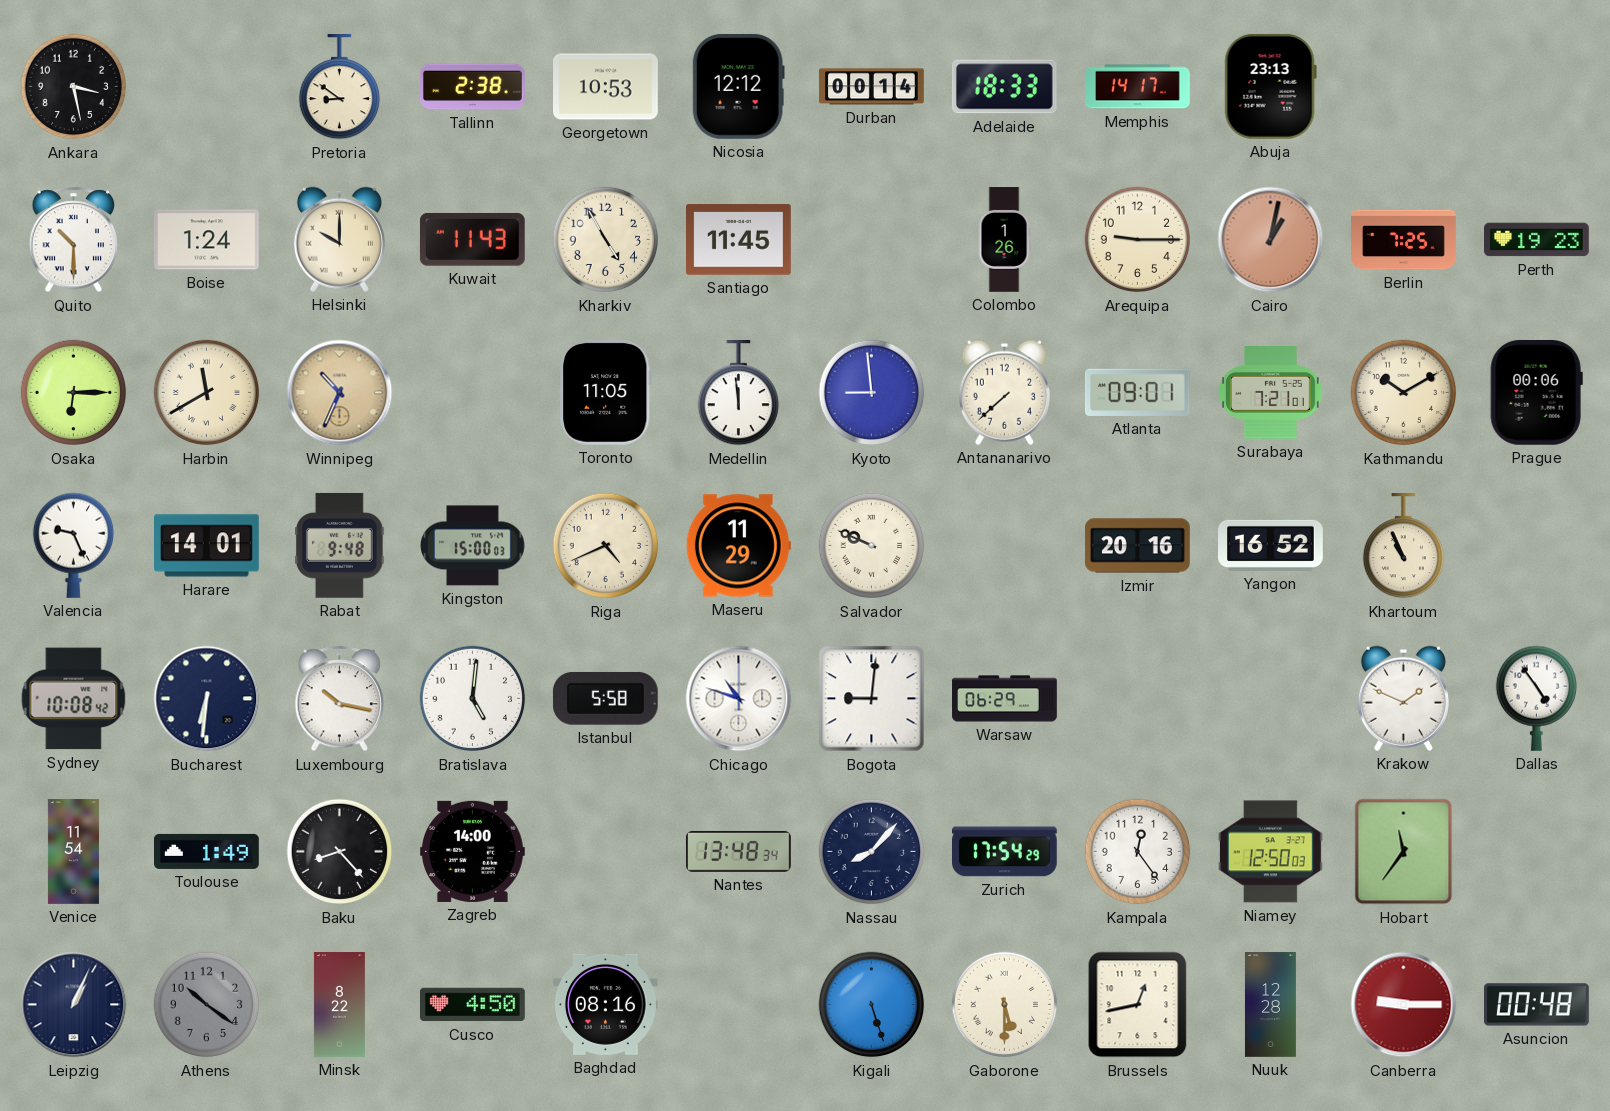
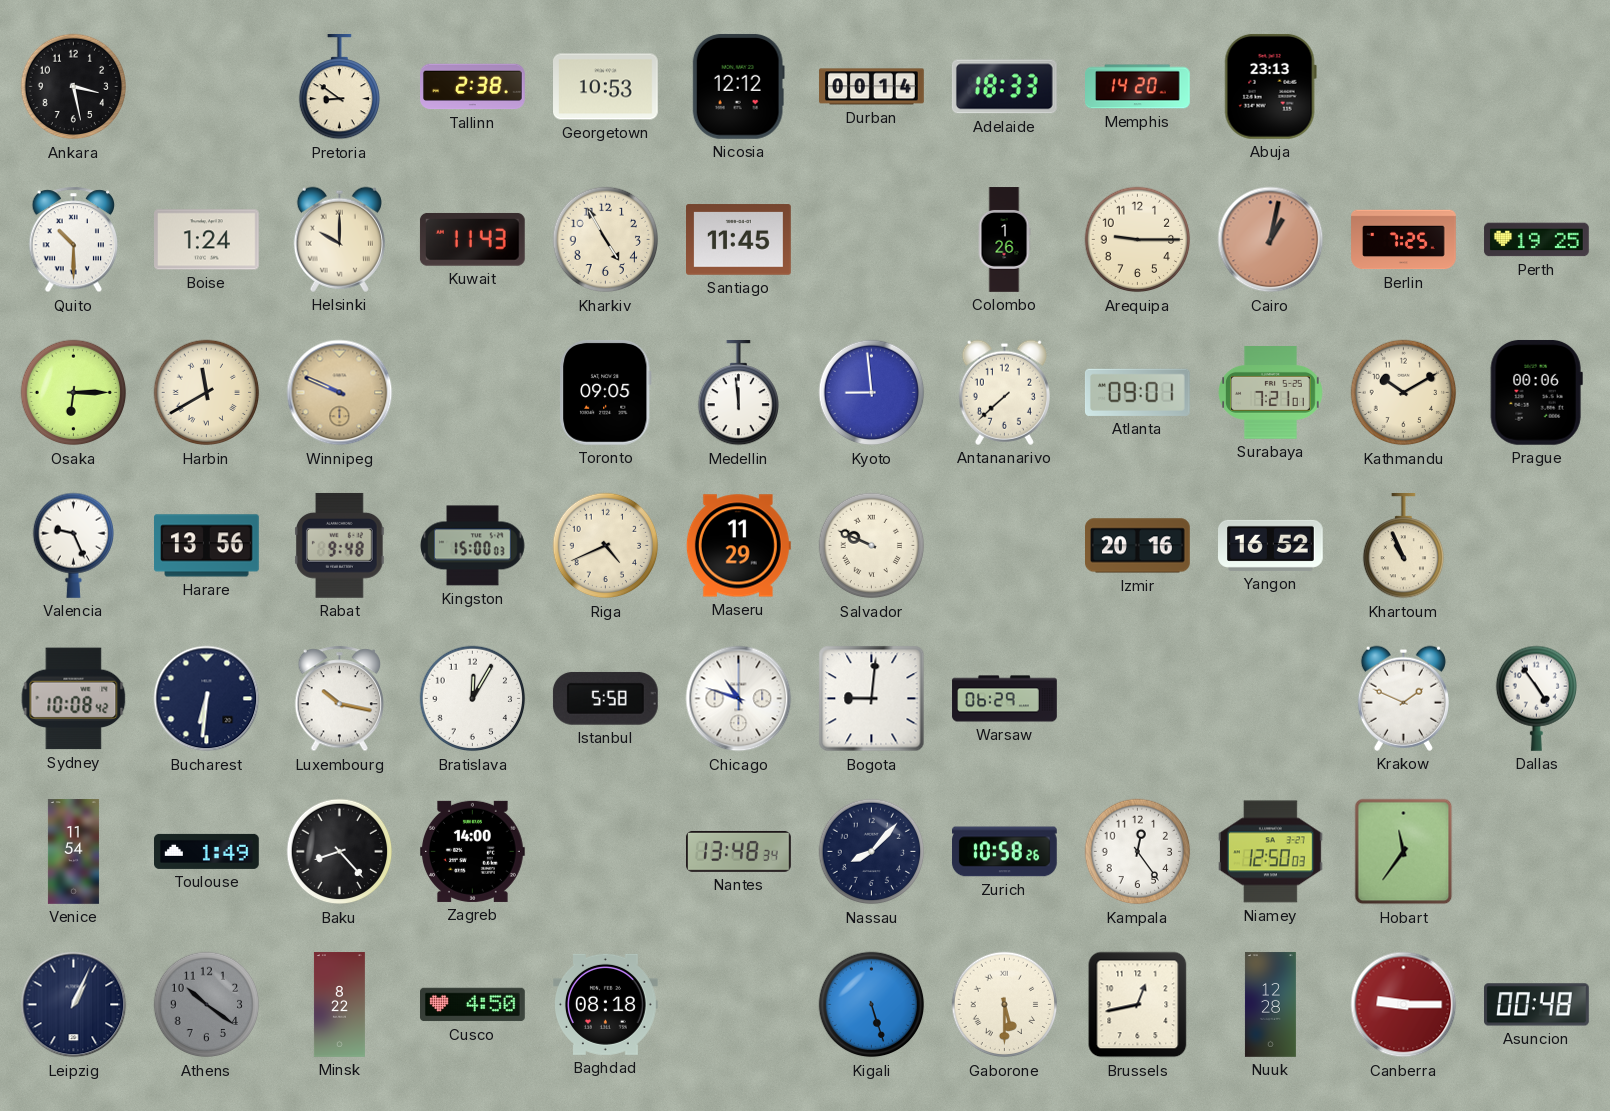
Memphis: 14:17 -> 14:20 (1138, 87)
Perth: 19:23 -> 19:25 (1537, 240)
Winnipeg: 10:34 -> 9:49 (340, 393)
Toronto: 11:05 -> 09:05 (606, 393)
Harare: 14:01 -> 13:56 (207, 546)
Bratislava: 5:01 -> 12:05 (473, 699)
Zurich: 17:54 -> 10:58 (1005, 852)
Baghdad: 08:16 -> 08:18 (606, 1004)
